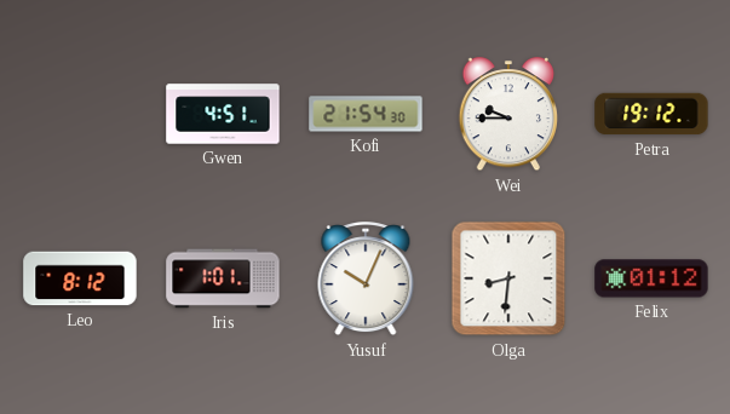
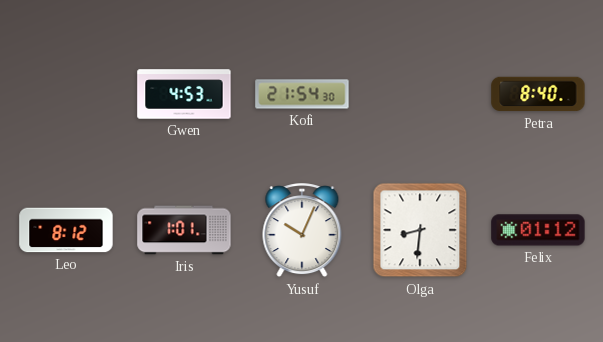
Gwen: 4:51 -> 4:53 (184, 94)
Wei: 9:45 -> none (508, 115)
Petra: 19:12 -> 8:40 (538, 94)
